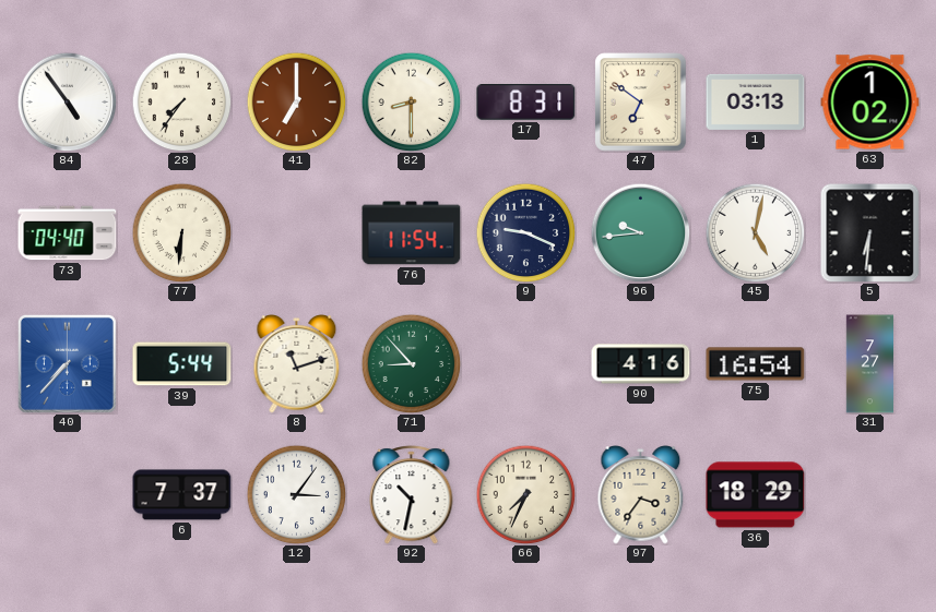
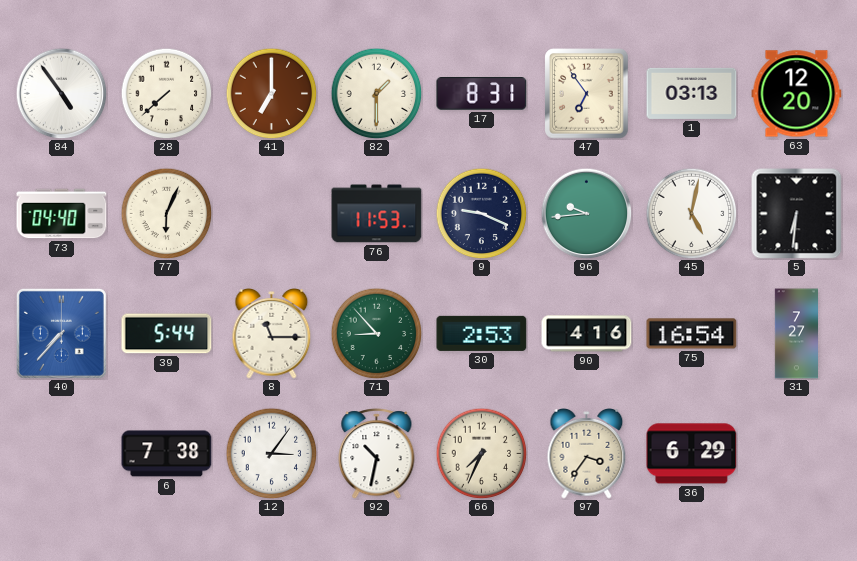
28: 7:36 -> 7:38 (166, 93)
82: 8:30 -> 1:30 (376, 93)
47: 6:51 -> 6:54 (587, 94)
63: 1:02 -> 12:20 (797, 94)
77: 6:31 -> 6:04 (166, 213)
76: 11:54 -> 11:53 (377, 214)
8: 11:12 -> 11:15 (272, 334)
30: none -> 2:53 (482, 333)
6: 7:37 -> 7:38 (167, 454)
36: 18:29 -> 6:29 (692, 454)
